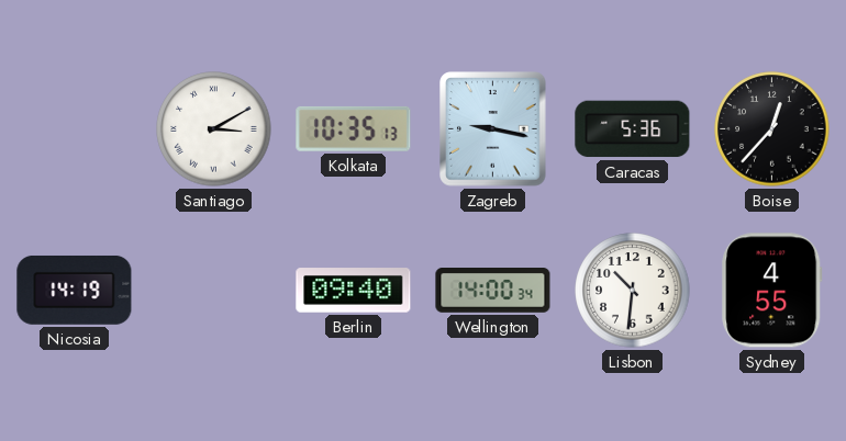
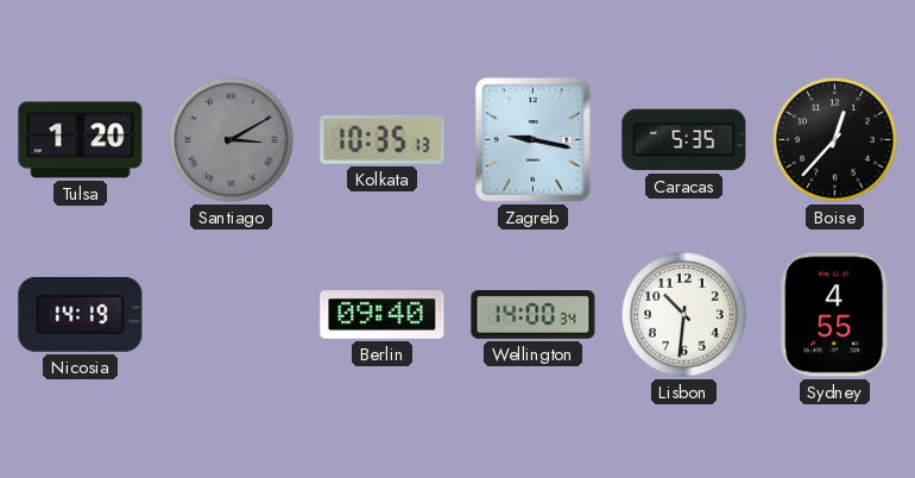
Tulsa: none -> 1:20 (81, 140)
Santiago dial: white -> grey (232, 140)
Caracas: 5:36 -> 5:35 (684, 140)
